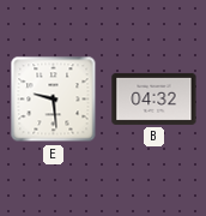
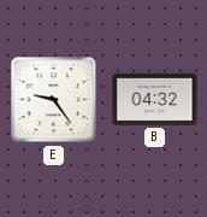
E: 9:29 -> 9:24 (54, 100)
